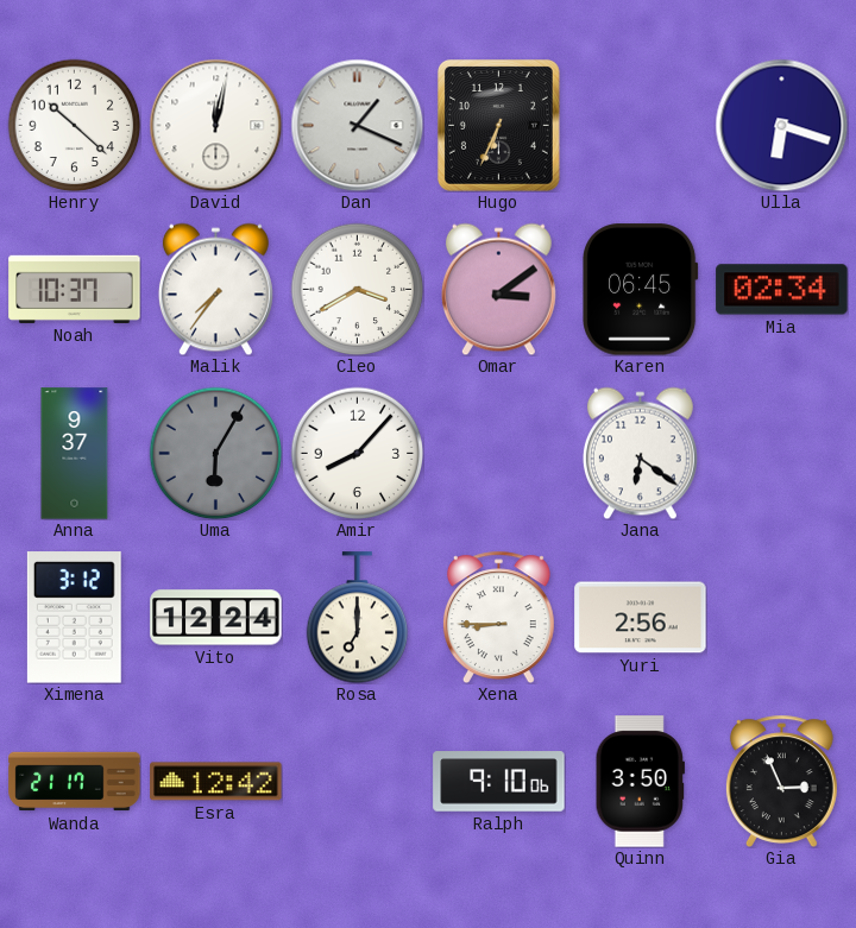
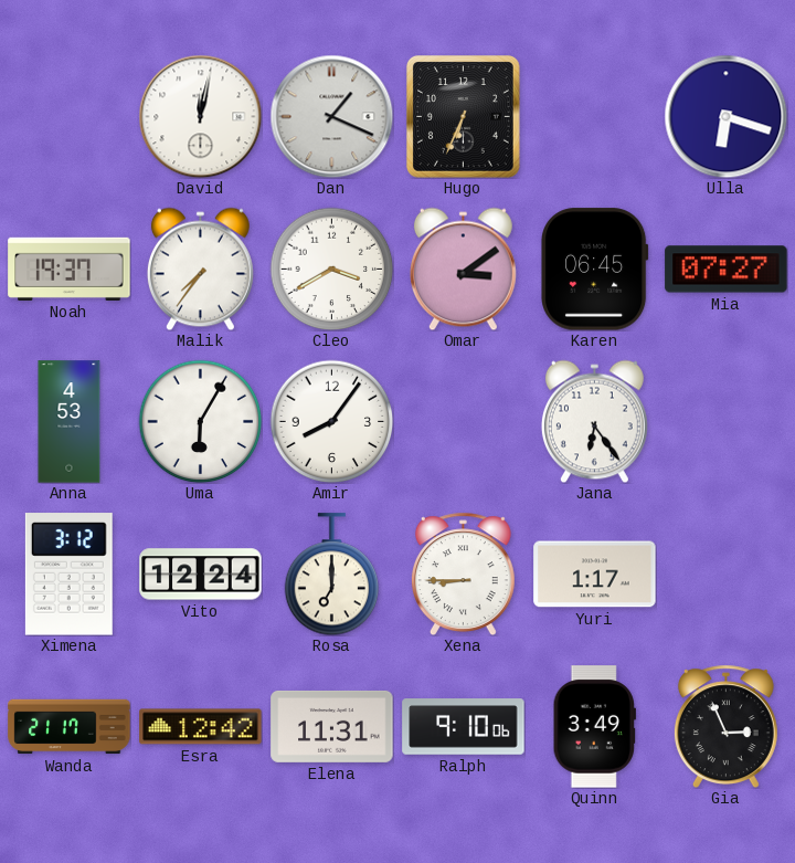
Henry: 10:22 -> none (74, 125)
Noah: 10:37 -> 19:37 (70, 269)
Mia: 02:34 -> 07:27 (727, 270)
Anna: 9:37 -> 4:53 (70, 422)
Uma dial: grey -> white (200, 421)
Amir: 8:07 -> 8:06 (331, 421)
Jana: 6:21 -> 6:24 (594, 421)
Yuri: 2:56 -> 1:17 (595, 575)
Elena: none -> 11:31 (332, 726)
Quinn: 3:50 -> 3:49 (594, 727)
